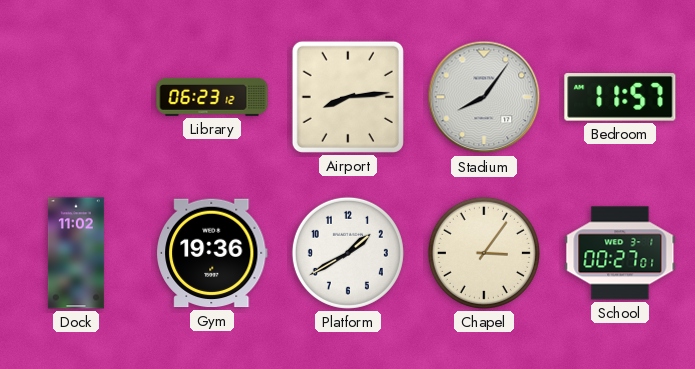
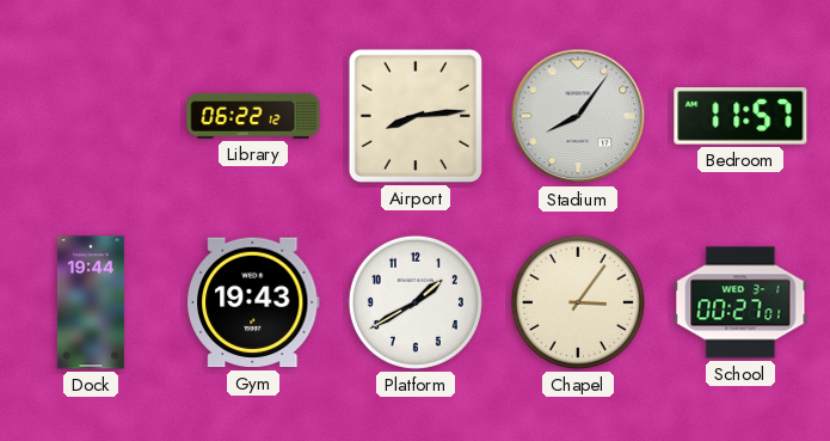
Library: 06:23 -> 06:22 (253, 116)
Dock: 11:02 -> 19:44 (91, 302)
Gym: 19:36 -> 19:43 (254, 302)
